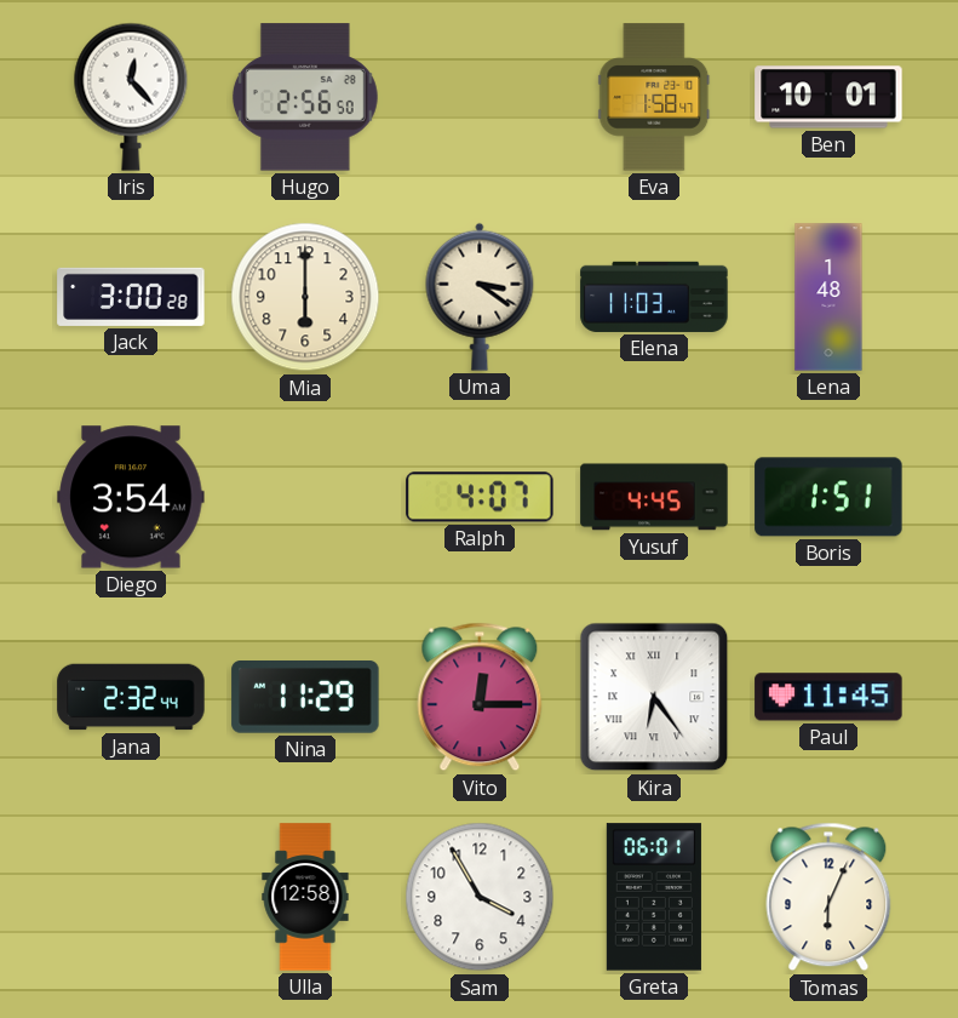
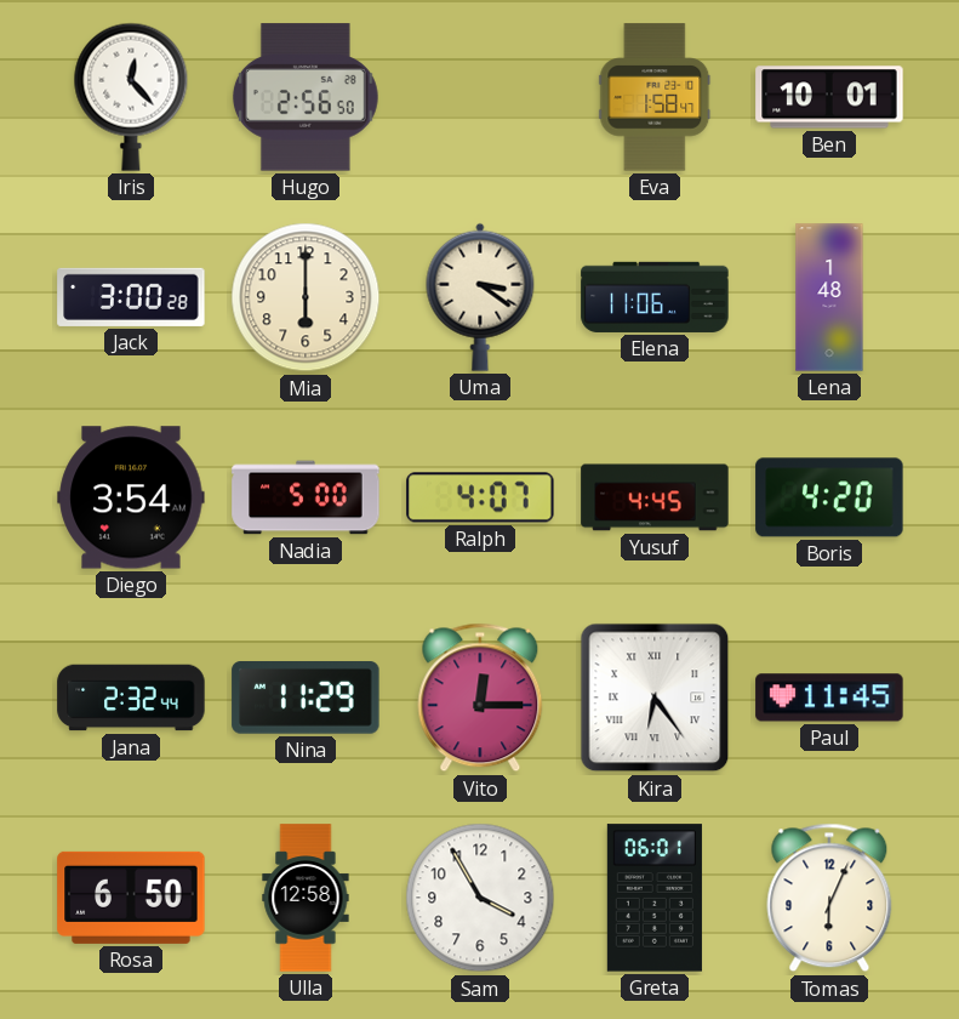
Elena: 11:03 -> 11:06 (655, 297)
Nadia: none -> 5:00 (306, 497)
Boris: 1:51 -> 4:20 (829, 497)
Rosa: none -> 6:50 (131, 898)
